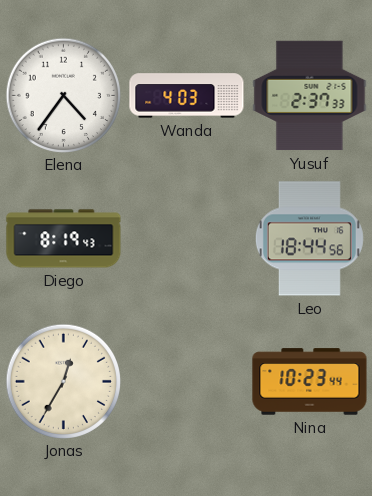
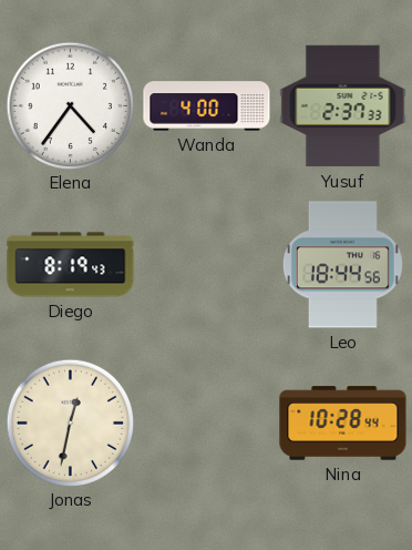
Wanda: 4:03 -> 4:00 (207, 106)
Jonas: 12:35 -> 12:32 (70, 422)
Nina: 10:23 -> 10:28 (343, 424)
